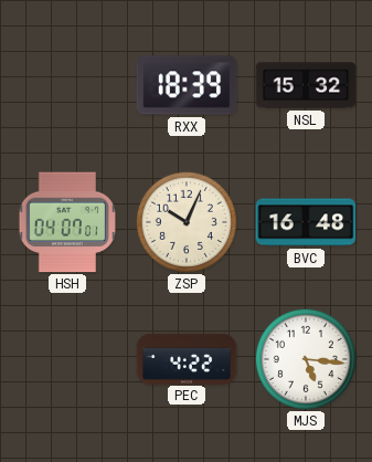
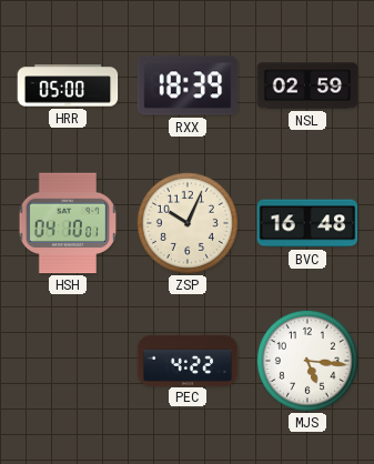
HRR: none -> 05:00 (68, 85)
NSL: 15:32 -> 02:59 (307, 85)
HSH: 04:07 -> 04:10 (68, 223)
